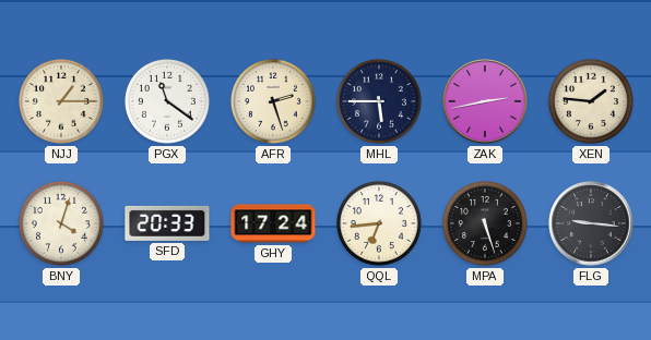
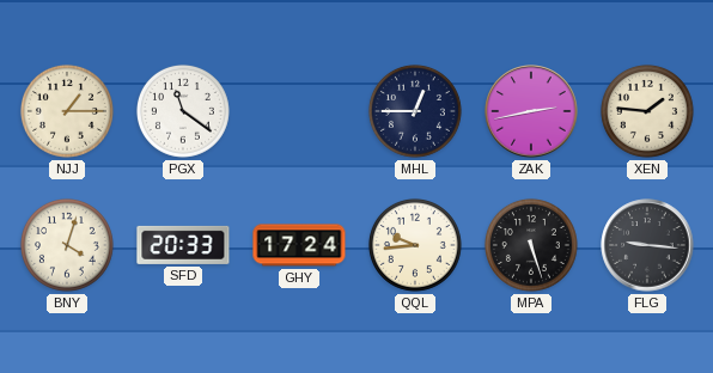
AFR: 2:27 -> none (273, 101)
MHL: 5:45 -> 12:45 (415, 111)
QQL: 6:44 -> 9:44 (415, 245)
